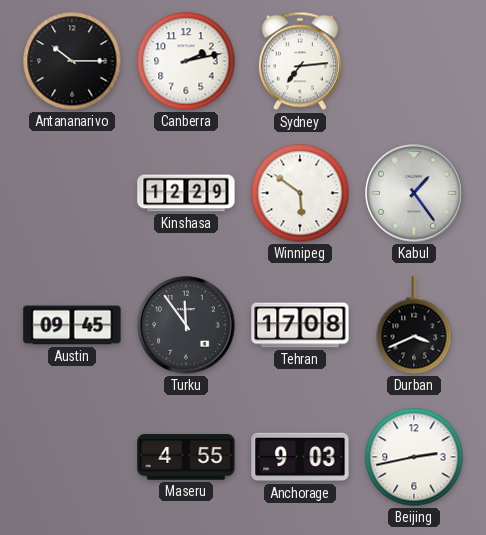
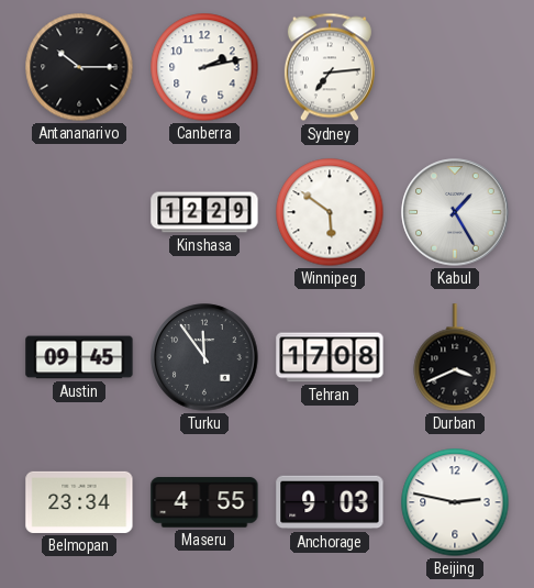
Kabul: 1:24 -> 1:25 (455, 212)
Belmopan: none -> 23:34 (79, 502)
Beijing: 2:43 -> 2:47 (455, 502)
